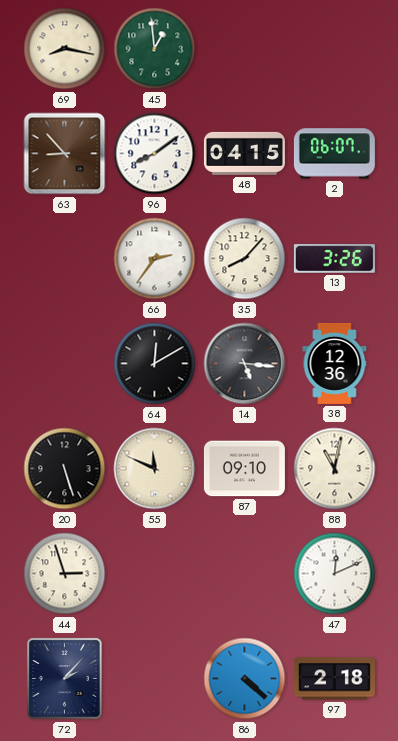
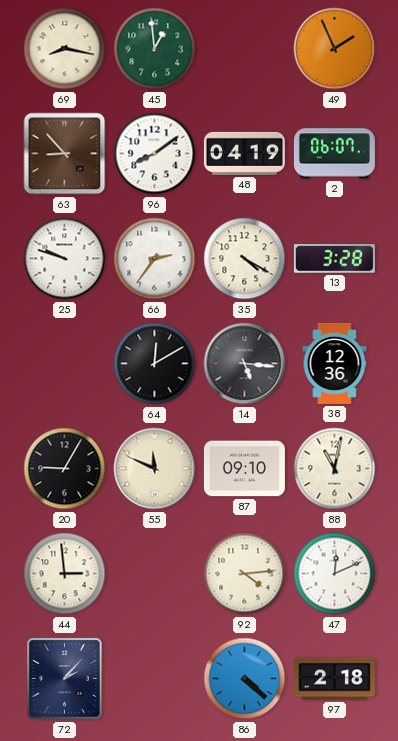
49: none -> 1:56 (335, 49)
48: 04:15 -> 04:19 (244, 153)
25: none -> 9:48 (65, 259)
35: 8:07 -> 4:20 (245, 259)
13: 3:26 -> 3:28 (334, 259)
20: 5:27 -> 9:05 (65, 469)
44: 2:57 -> 2:59 (65, 574)
92: none -> 4:14 (245, 574)
